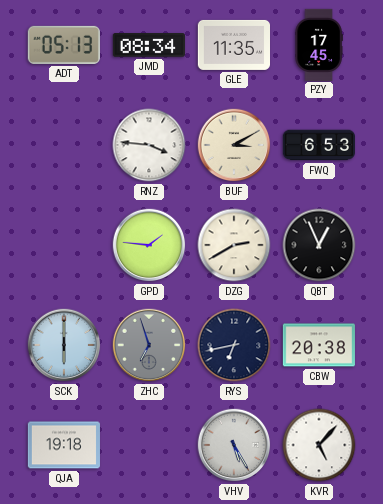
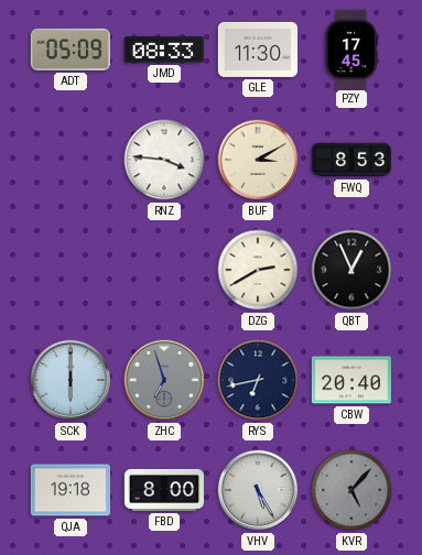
ADT: 05:13 -> 05:09 (71, 50)
JMD: 08:34 -> 08:33 (164, 50)
GLE: 11:35 -> 11:30 (257, 50)
FWQ: 6:53 -> 8:53 (351, 160)
GPD: 1:46 -> none (149, 245)
CBW: 20:38 -> 20:40 (351, 380)
FBD: none -> 8:00 (163, 490)
KVR dial: white -> grey (351, 490)
